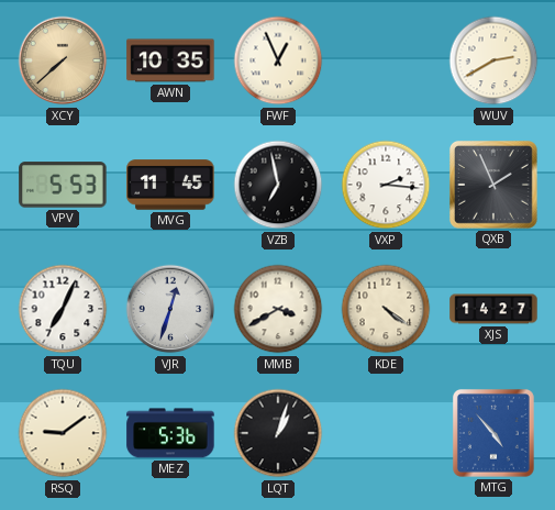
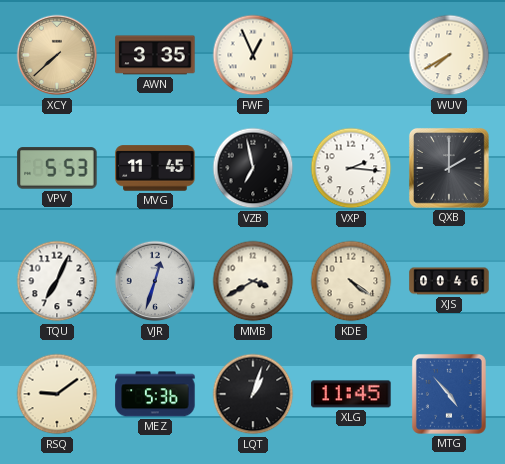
AWN: 10:35 -> 3:35 (155, 55)
WUV: 2:40 -> 7:40 (449, 55)
QXB: 1:56 -> 2:00 (449, 168)
XJS: 14:27 -> 00:46 (449, 281)
XLG: none -> 11:45 (351, 394)
